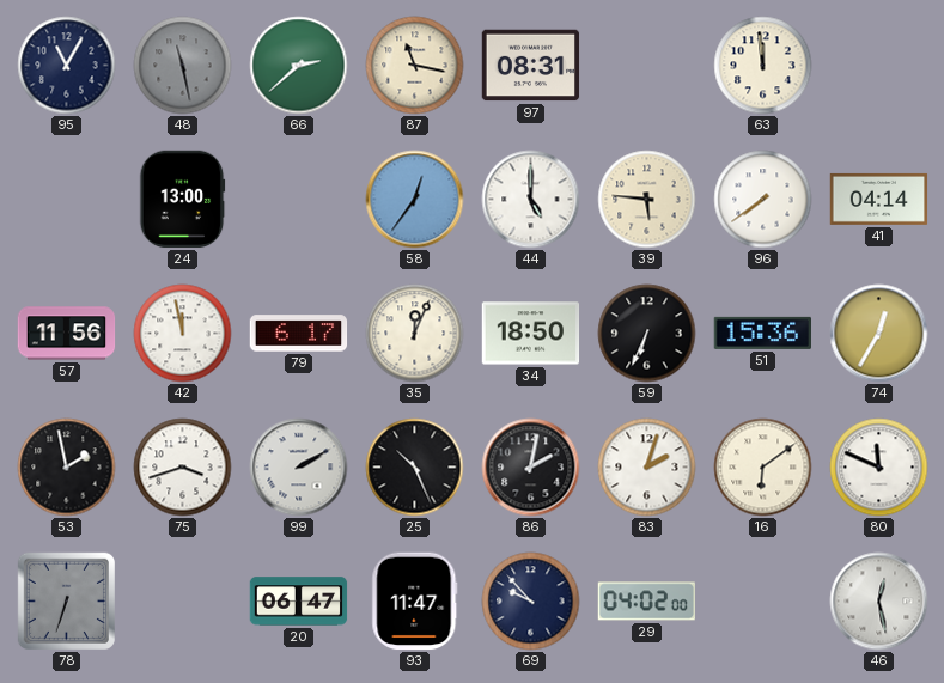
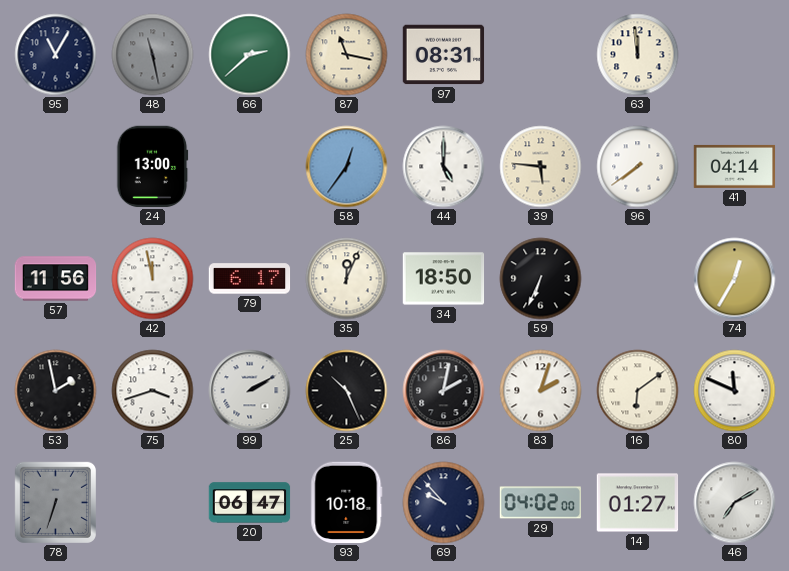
51: 15:36 -> none (762, 333)
93: 11:47 -> 10:18 (347, 503)
14: none -> 01:27 (638, 503)
46: 12:28 -> 7:10 (735, 503)
